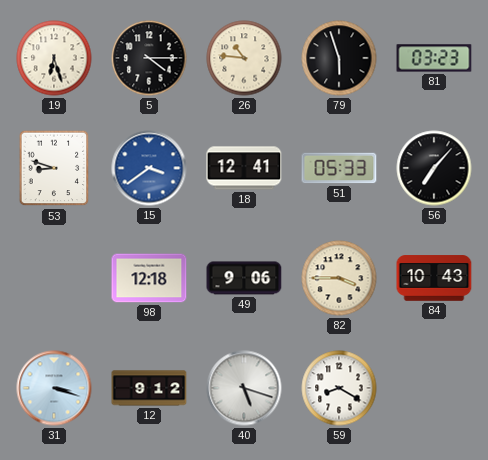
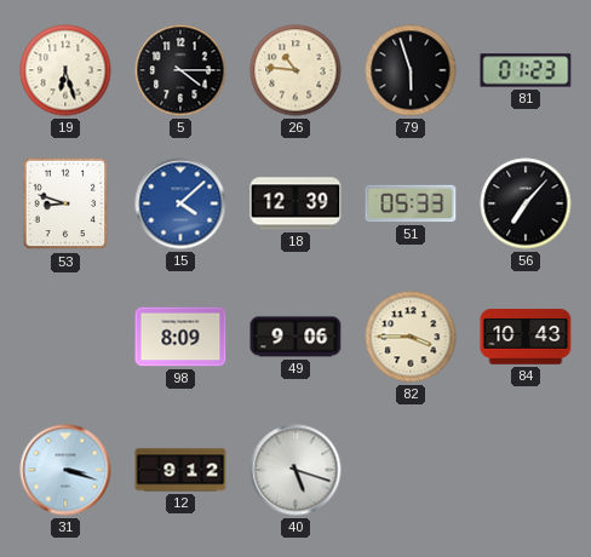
81: 03:23 -> 01:23 (526, 70)
15: 3:39 -> 4:08 (180, 203)
18: 12:41 -> 12:39 (295, 203)
98: 12:18 -> 8:09 (180, 337)
59: 8:20 -> none (339, 388)
